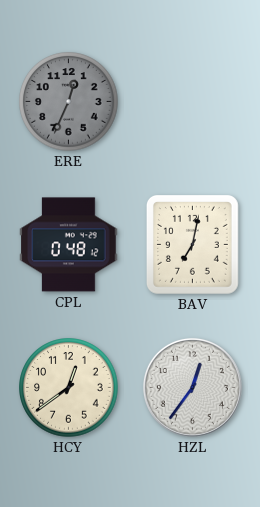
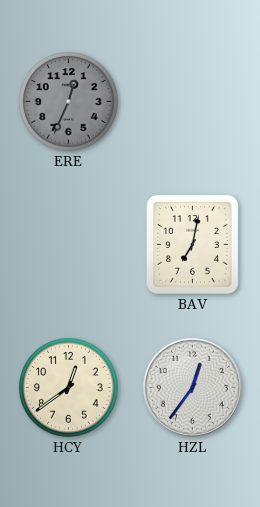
CPL: 0:48 -> none (69, 245)
